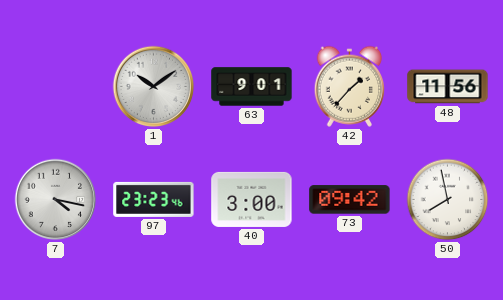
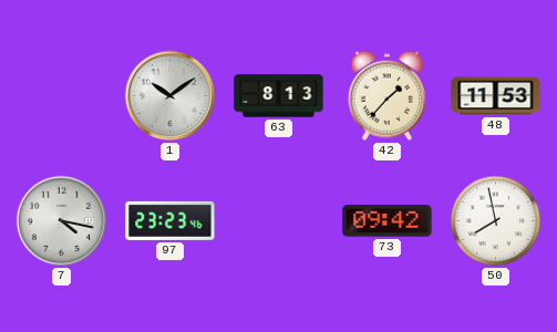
63: 9:01 -> 8:13 (279, 96)
48: 11:56 -> 11:53 (496, 96)
40: 3:00 -> none (252, 199)
